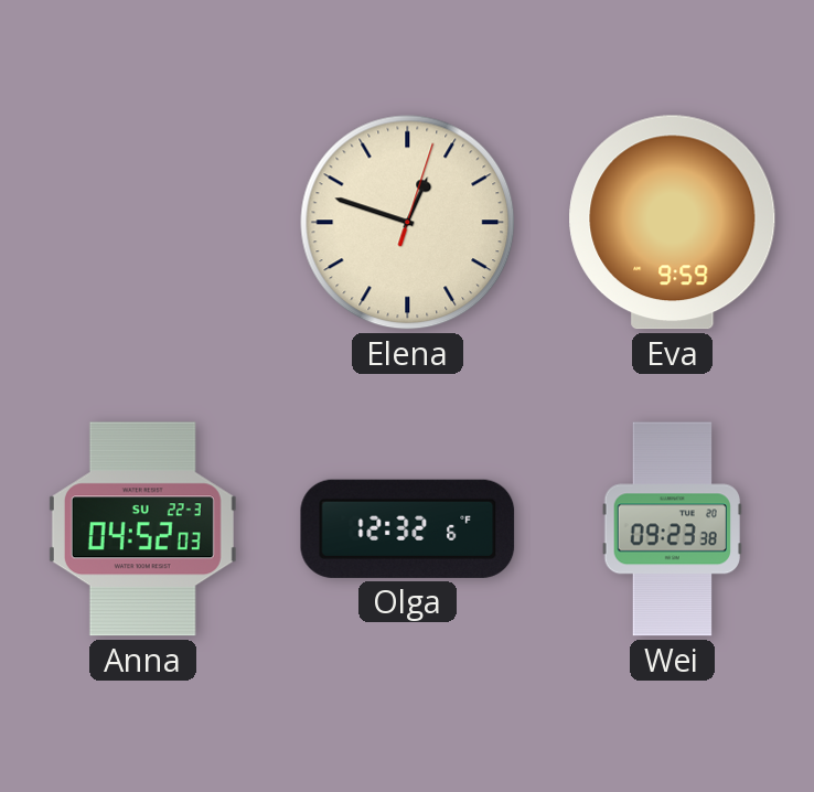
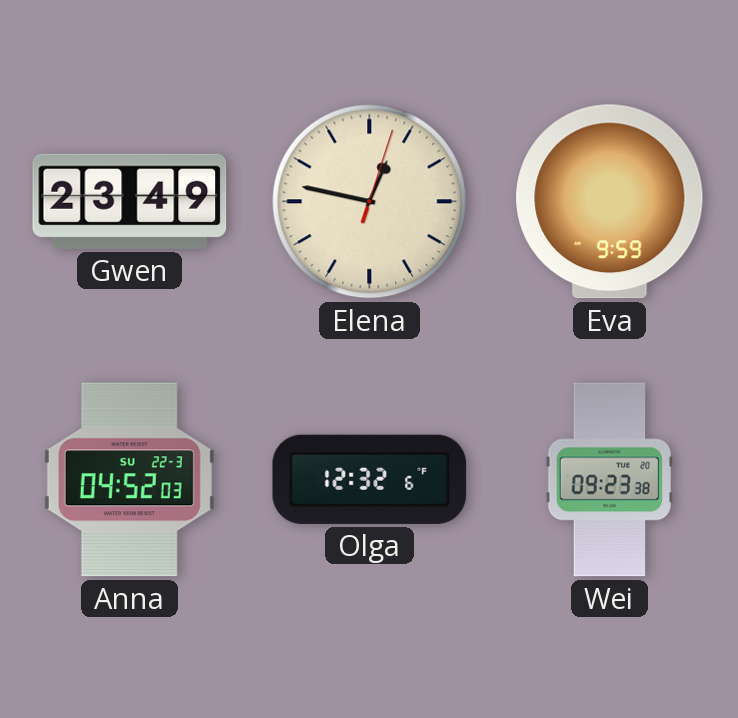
Gwen: none -> 23:49 (130, 201)
Elena: 12:48 -> 12:47 (370, 202)
